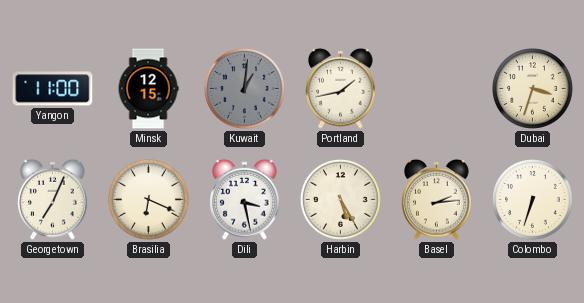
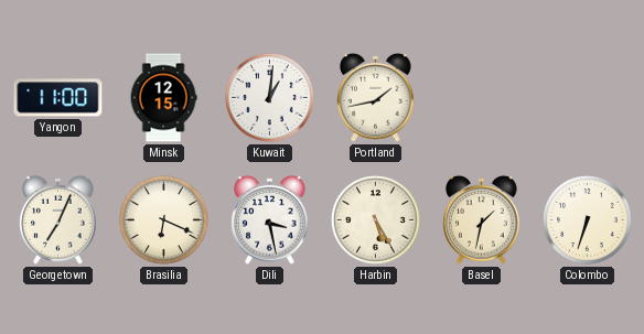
Kuwait dial: grey -> white (270, 98)
Dubai: 3:33 -> none (533, 89)
Basel: 2:14 -> 1:32 (482, 219)
